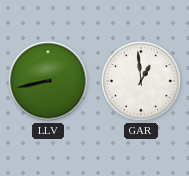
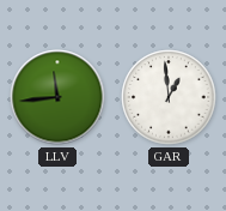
LLV: 8:43 -> 11:44 (57, 97)
